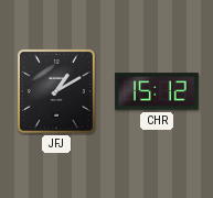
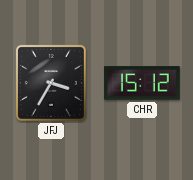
JFJ: 1:10 -> 3:35 (51, 83)
